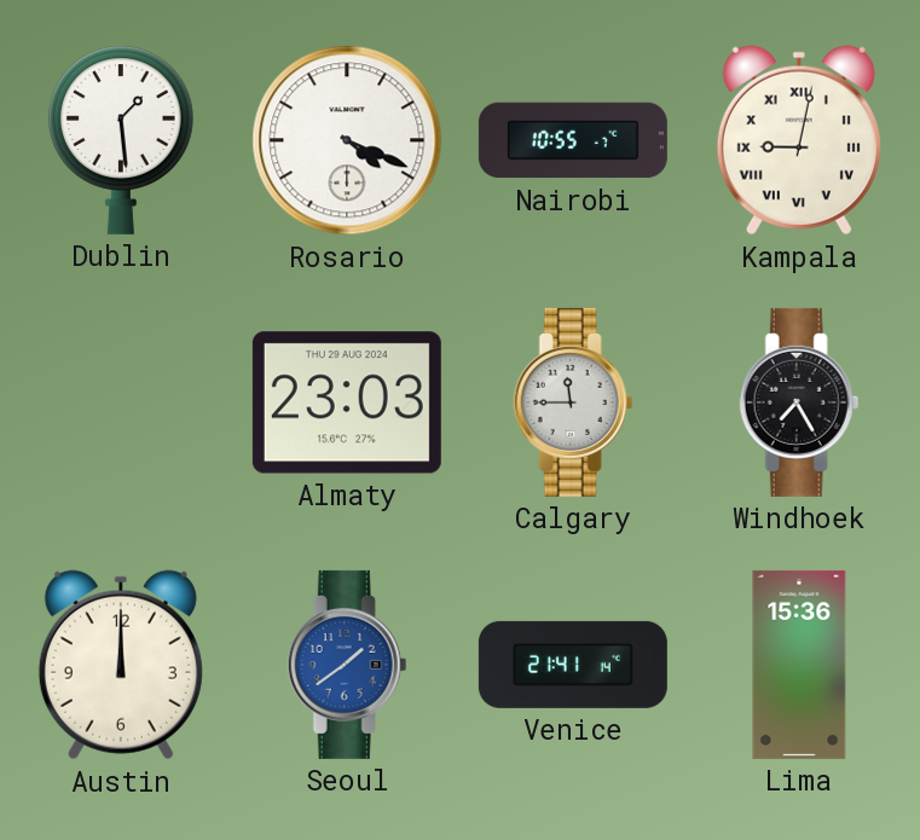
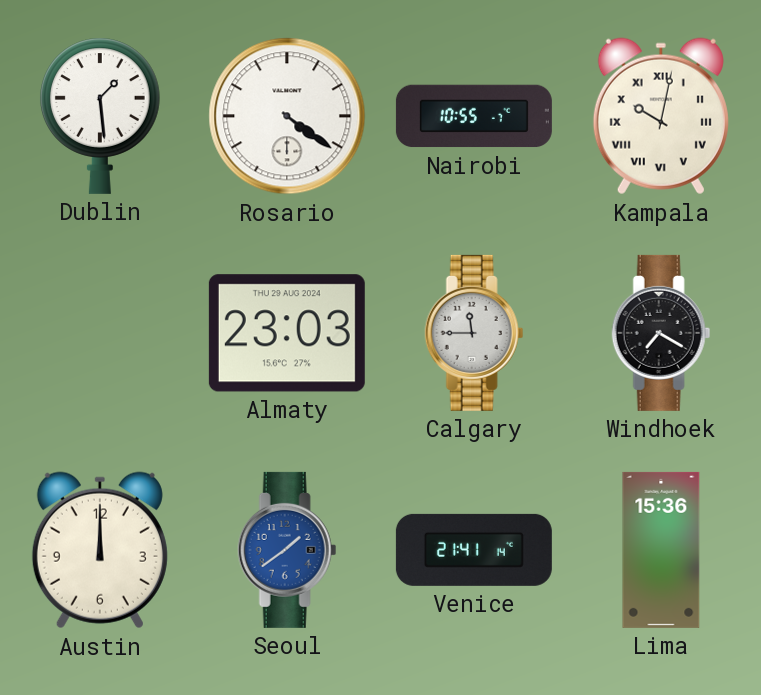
Rosario: 4:19 -> 4:21 (287, 116)
Kampala: 9:02 -> 10:02 (661, 116)
Windhoek: 7:25 -> 7:20 (661, 333)
